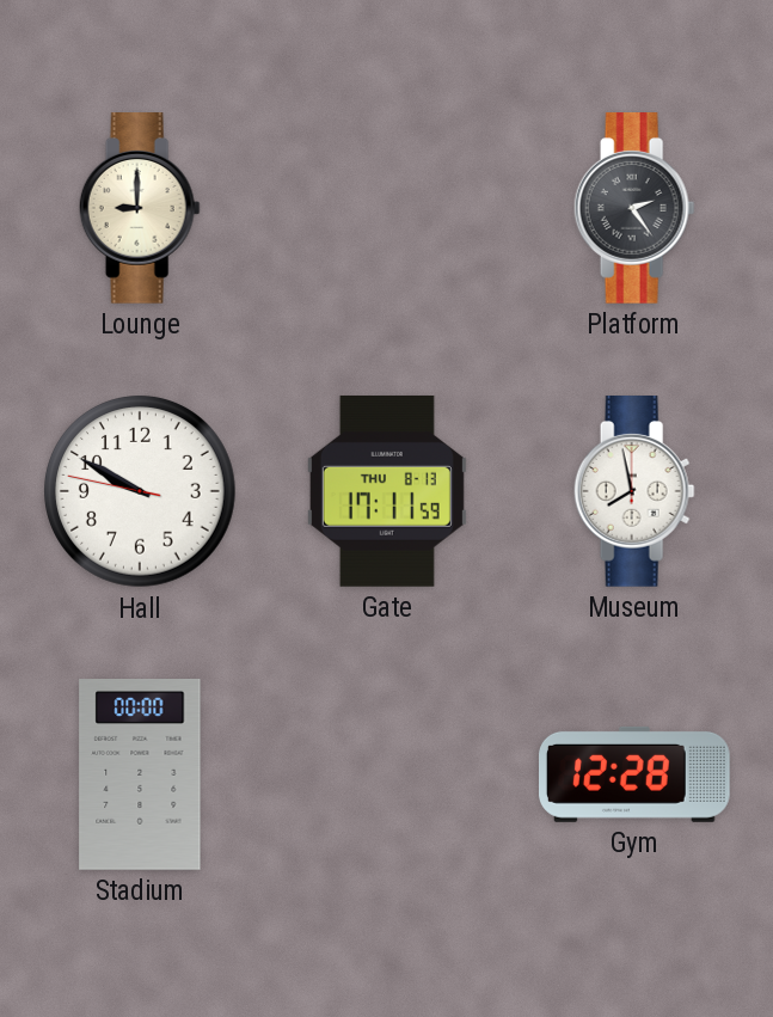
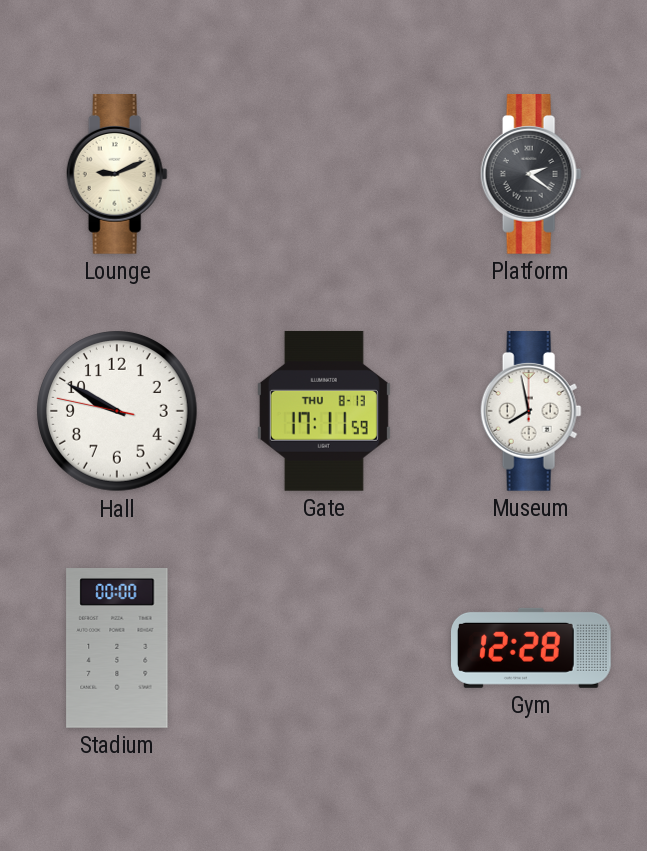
Lounge: 9:00 -> 9:11 (117, 175)
Platform: 2:24 -> 2:21 (531, 175)
